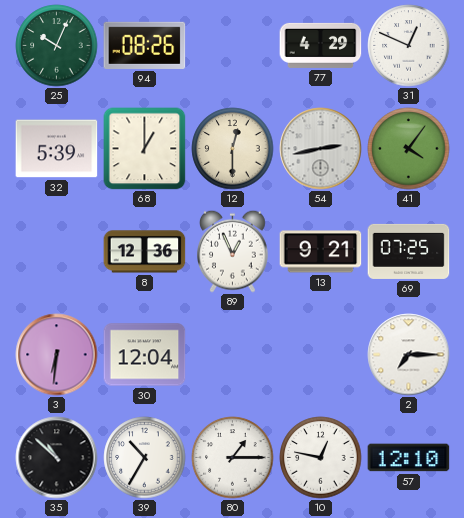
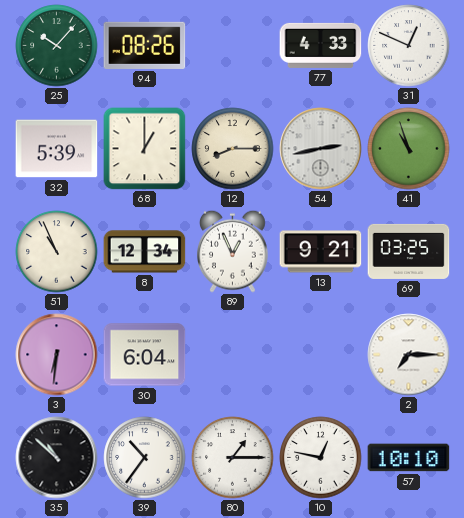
25: 10:04 -> 10:07 (57, 46)
77: 4:29 -> 4:33 (321, 45)
12: 12:30 -> 8:15 (233, 149)
41: 4:06 -> 10:57 (409, 149)
51: none -> 10:56 (57, 252)
8: 12:36 -> 12:34 (145, 252)
69: 07:25 -> 03:25 (409, 251)
30: 12:04 -> 6:04 (145, 355)
39: 10:35 -> 10:36 (145, 458)
57: 12:10 -> 10:10 (409, 458)
